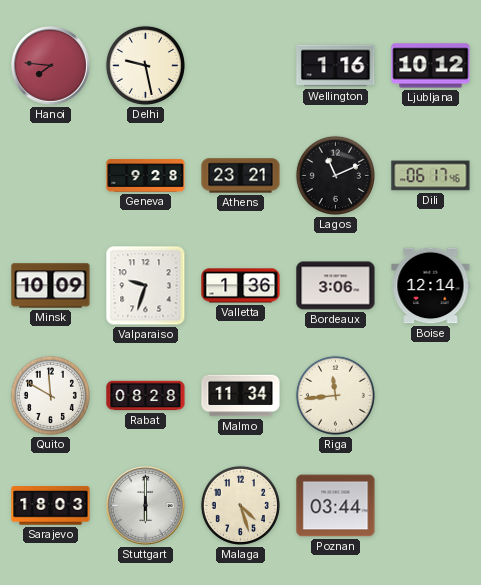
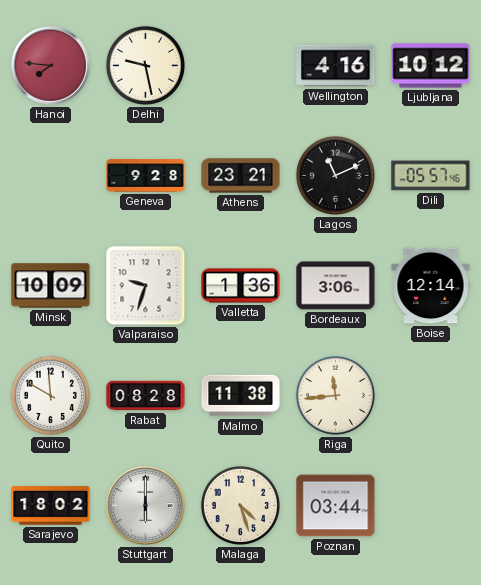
Wellington: 1:16 -> 4:16 (336, 66)
Dili: 06:17 -> 05:57 (431, 176)
Malmo: 11:34 -> 11:38 (241, 396)
Sarajevo: 18:03 -> 18:02 (51, 506)
